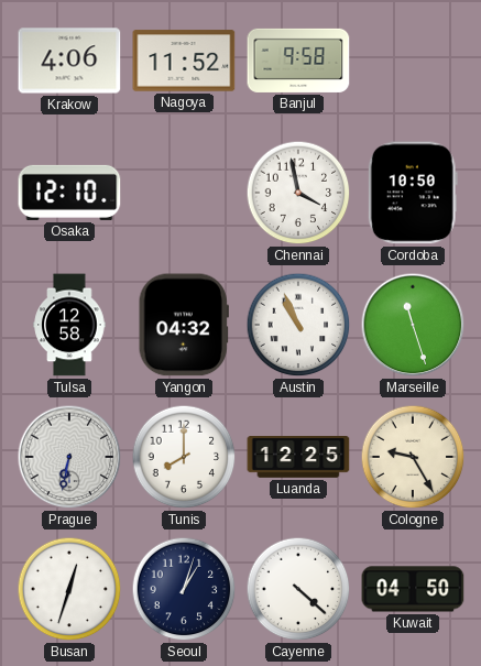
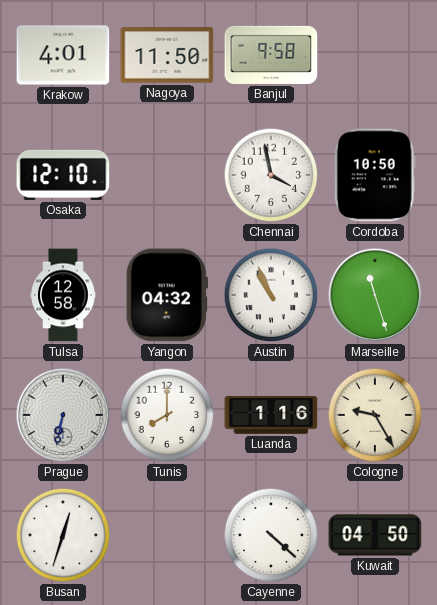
Krakow: 4:06 -> 4:01 (63, 55)
Nagoya: 11:52 -> 11:50 (167, 55)
Luanda: 12:25 -> 1:16 (271, 416)
Seoul: 1:03 -> none (184, 589)
